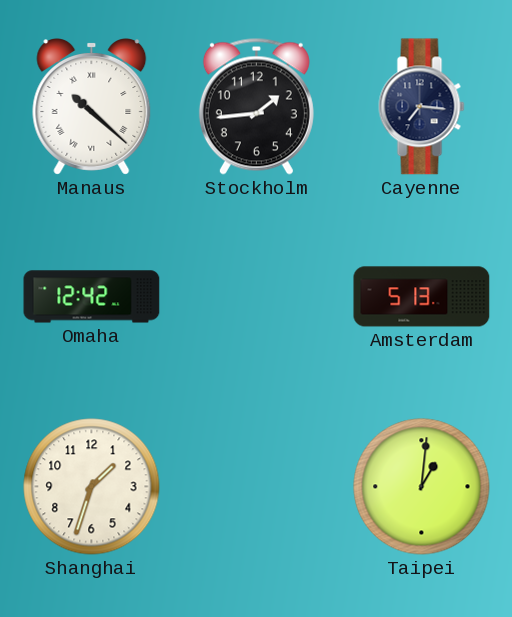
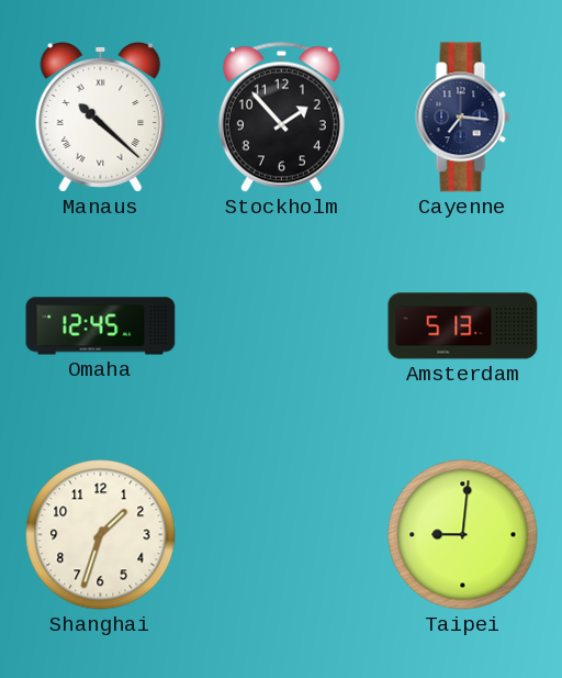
Stockholm: 1:44 -> 1:53 (281, 116)
Omaha: 12:42 -> 12:45 (101, 326)
Taipei: 1:01 -> 9:01 (463, 535)
